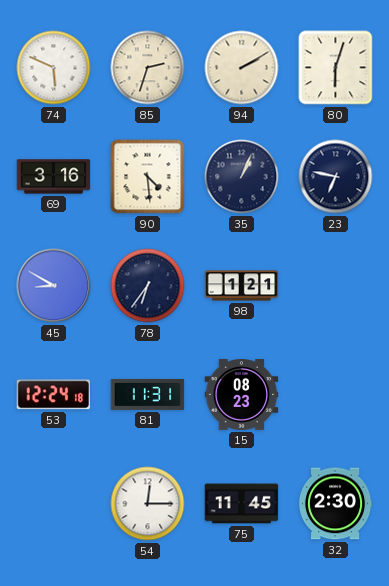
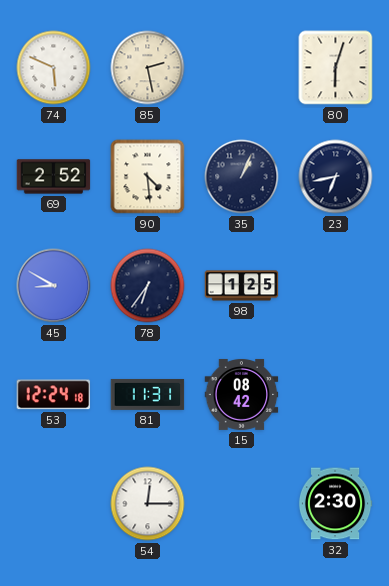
85: 2:33 -> 2:28 (148, 68)
94: 2:10 -> none (242, 68)
69: 3:16 -> 2:52 (54, 177)
23: 6:47 -> 6:43 (336, 177)
98: 1:21 -> 1:25 (242, 286)
15: 08:23 -> 08:42 (242, 394)
75: 11:45 -> none (242, 504)
